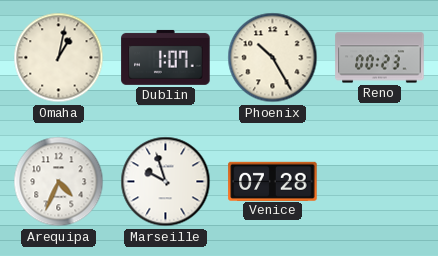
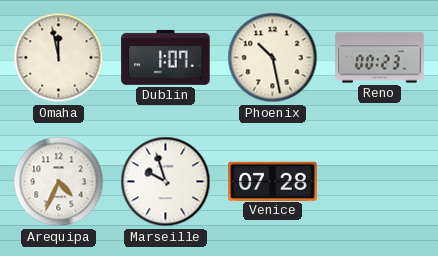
Omaha: 1:02 -> 11:58 (59, 58)
Phoenix: 10:25 -> 10:28 (273, 58)
